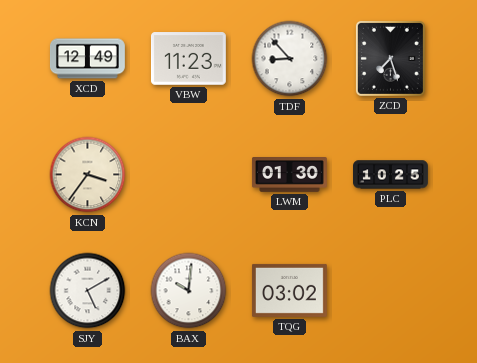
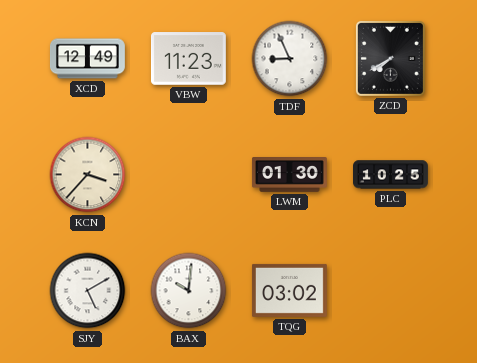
TDF: 8:53 -> 8:56 (290, 59)
ZCD: 7:27 -> 7:40 (390, 58)
KCN: 3:36 -> 3:37 (88, 175)
